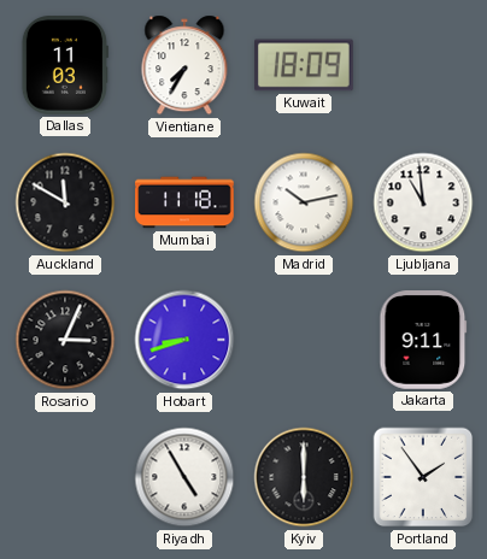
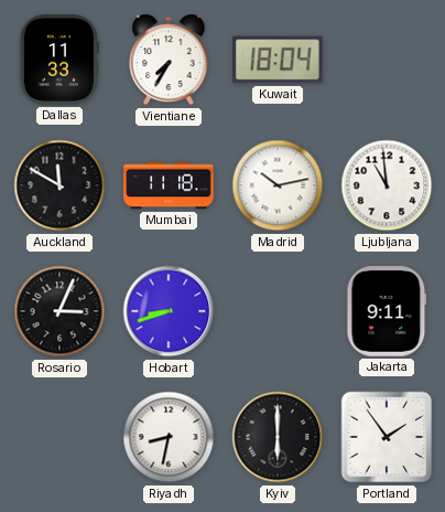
Dallas: 11:03 -> 11:33 (59, 60)
Kuwait: 18:09 -> 18:04 (279, 60)
Riyadh: 4:55 -> 8:32 (169, 437)
